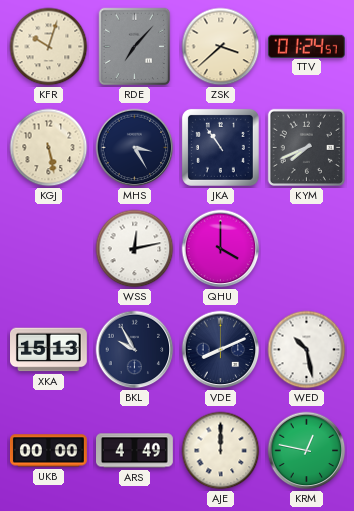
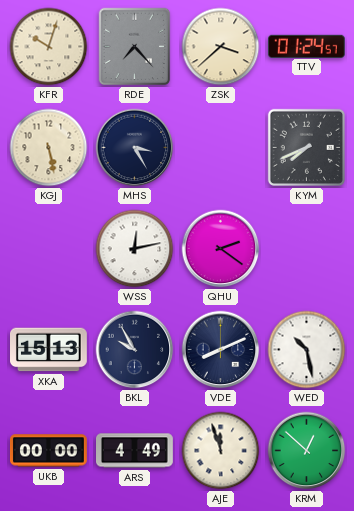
RDE: 7:07 -> 7:23 (135, 47)
JKA: 10:54 -> none (220, 147)
QHU: 4:00 -> 2:21 (221, 249)
AJE: 12:00 -> 11:57 (221, 451)
KRM: 12:47 -> 12:52 (307, 451)
